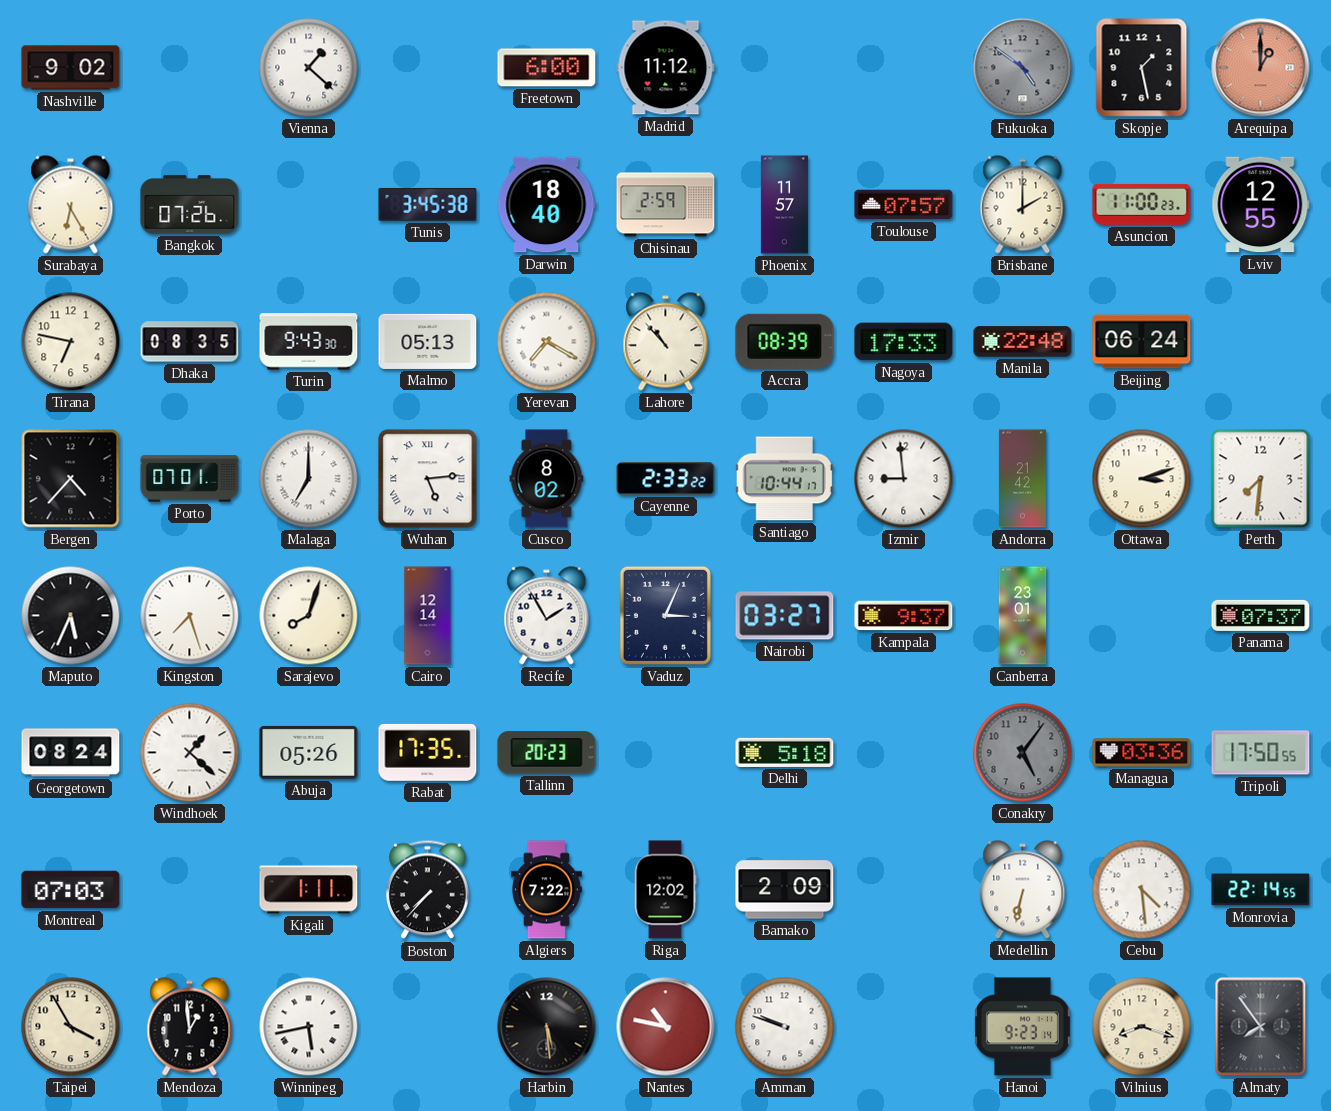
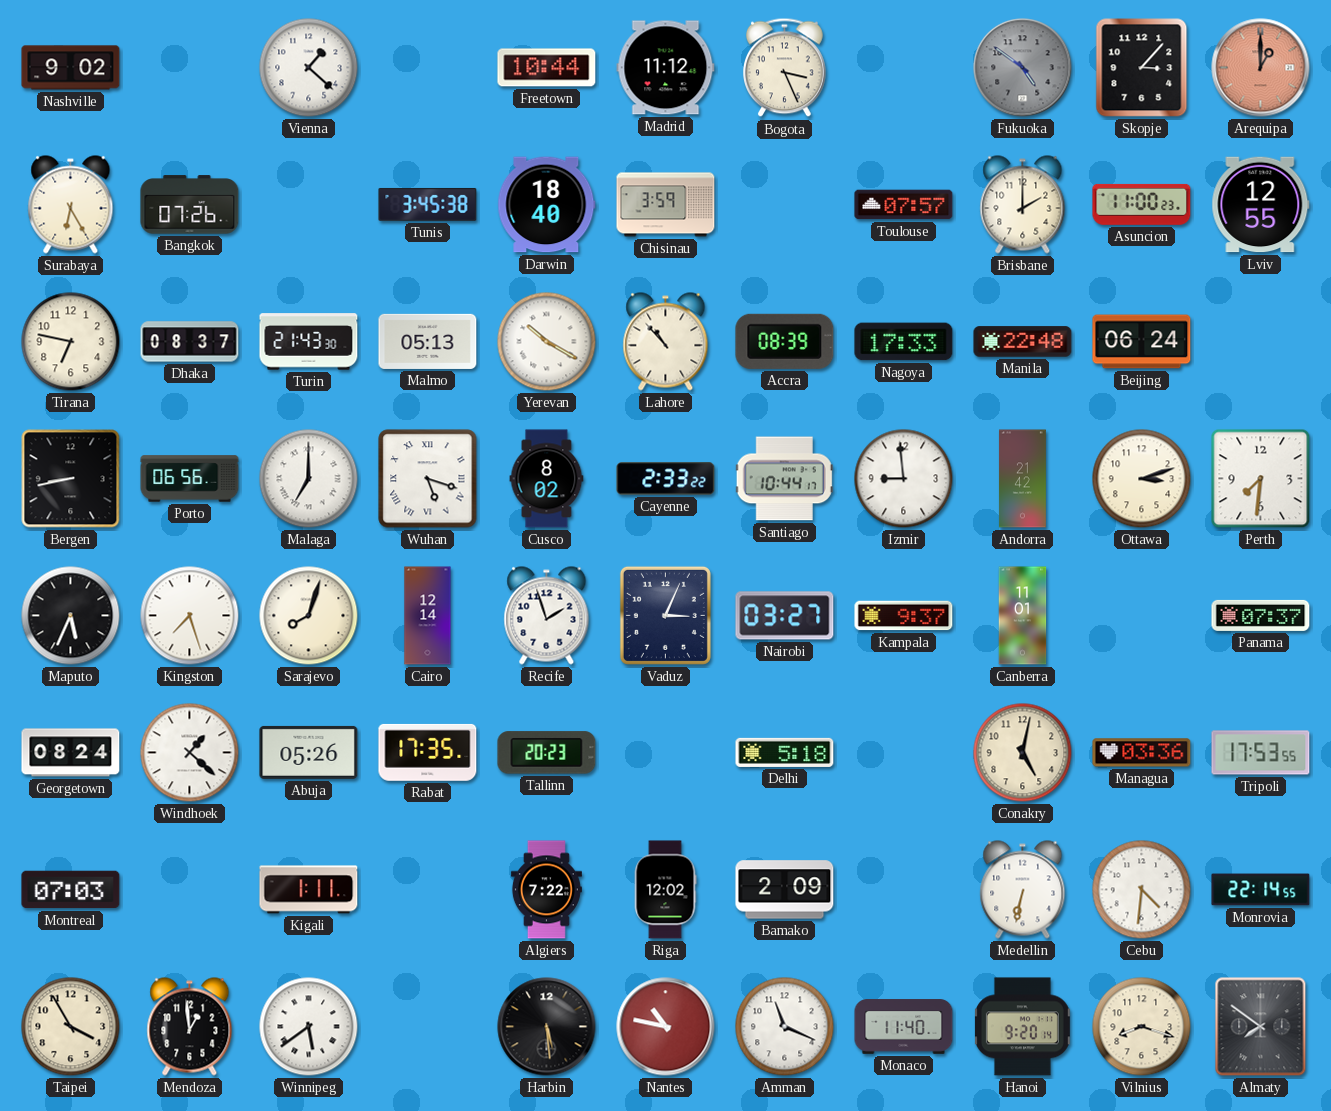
Freetown: 6:00 -> 10:44 (547, 68)
Bogota: none -> 3:26 (785, 68)
Skopje: 1:28 -> 3:07 (1142, 68)
Chisinau: 2:59 -> 3:59 (666, 205)
Phoenix: 11:57 -> none (784, 205)
Dhaka: 08:35 -> 08:37 (190, 342)
Turin: 9:43 -> 21:43 (309, 342)
Yerevan: 7:20 -> 10:20 (547, 342)
Bergen: 4:37 -> 8:43 (71, 479)
Porto: 07:01 -> 06:56 (190, 479)
Wuhan: 5:14 -> 5:18 (428, 479)
Recife: 1:55 -> 1:57 (547, 616)
Canberra: 23:01 -> 11:01 (1023, 616)
Conakry: 5:06 -> 5:02 (1023, 753)
Conakry dial: grey -> cream (1023, 753)
Tripoli: 17:50 -> 17:53 (1261, 753)
Boston: 7:37 -> none (428, 890)
Cebu: 4:29 -> 4:31 (1142, 890)
Winnipeg: 5:43 -> 5:39 (309, 1027)
Amman: 9:48 -> 11:19 (785, 1027)
Monaco: none -> 11:40 (904, 1027)
Hanoi: 9:23 -> 9:20 (1022, 1027)
Almaty: 7:54 -> 7:51 (1261, 1027)
